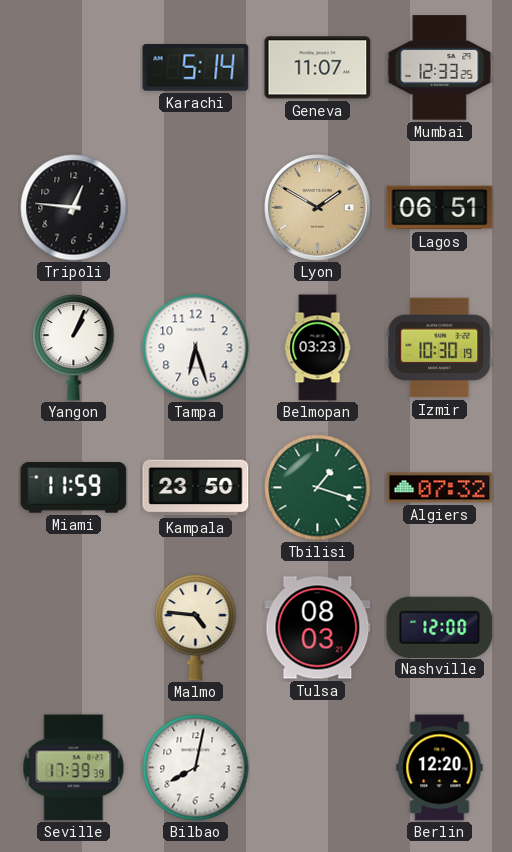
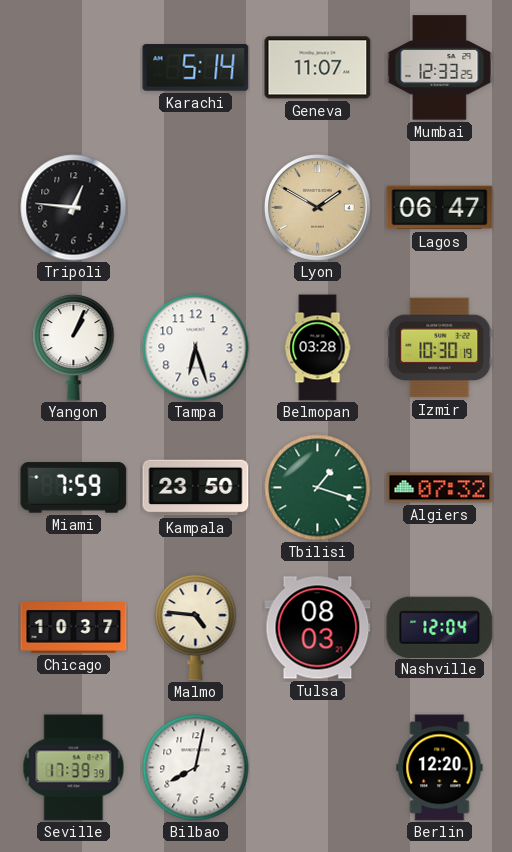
Lagos: 06:51 -> 06:47 (440, 208)
Belmopan: 03:23 -> 03:28 (318, 348)
Miami: 11:59 -> 7:59 (74, 488)
Chicago: none -> 10:37 (74, 628)
Nashville: 12:00 -> 12:04 (440, 627)
